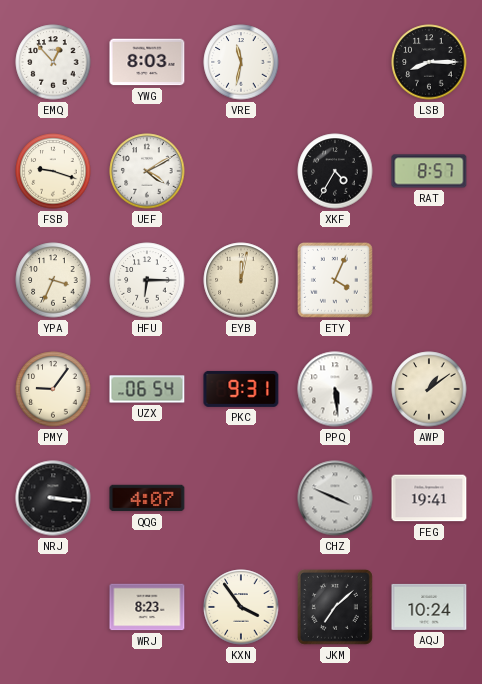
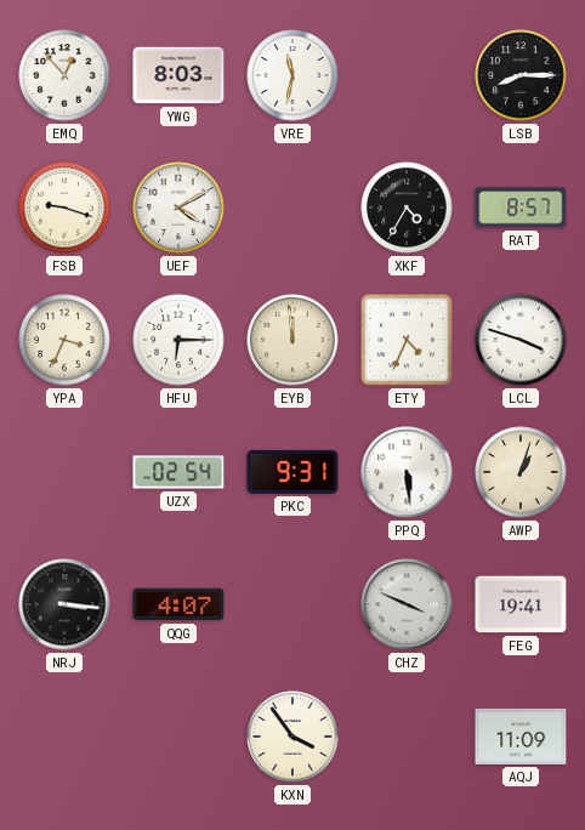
EYB: 12:02 -> 11:59 (292, 340)
ETY: 4:04 -> 4:34 (407, 340)
LCL: none -> 3:48 (521, 340)
PMY: 9:06 -> none (53, 389)
UZX: 06:54 -> 02:54 (178, 472)
AWP: 1:09 -> 1:03 (521, 472)
WRJ: 8:23 -> none (147, 607)
JKM: 7:08 -> none (335, 607)
AQJ: 10:24 -> 11:09 (521, 737)
